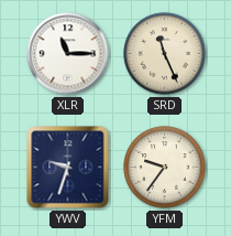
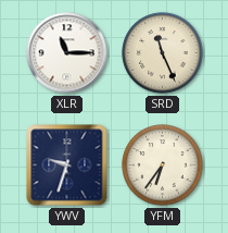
YFM: 9:36 -> 6:36 (163, 165)
